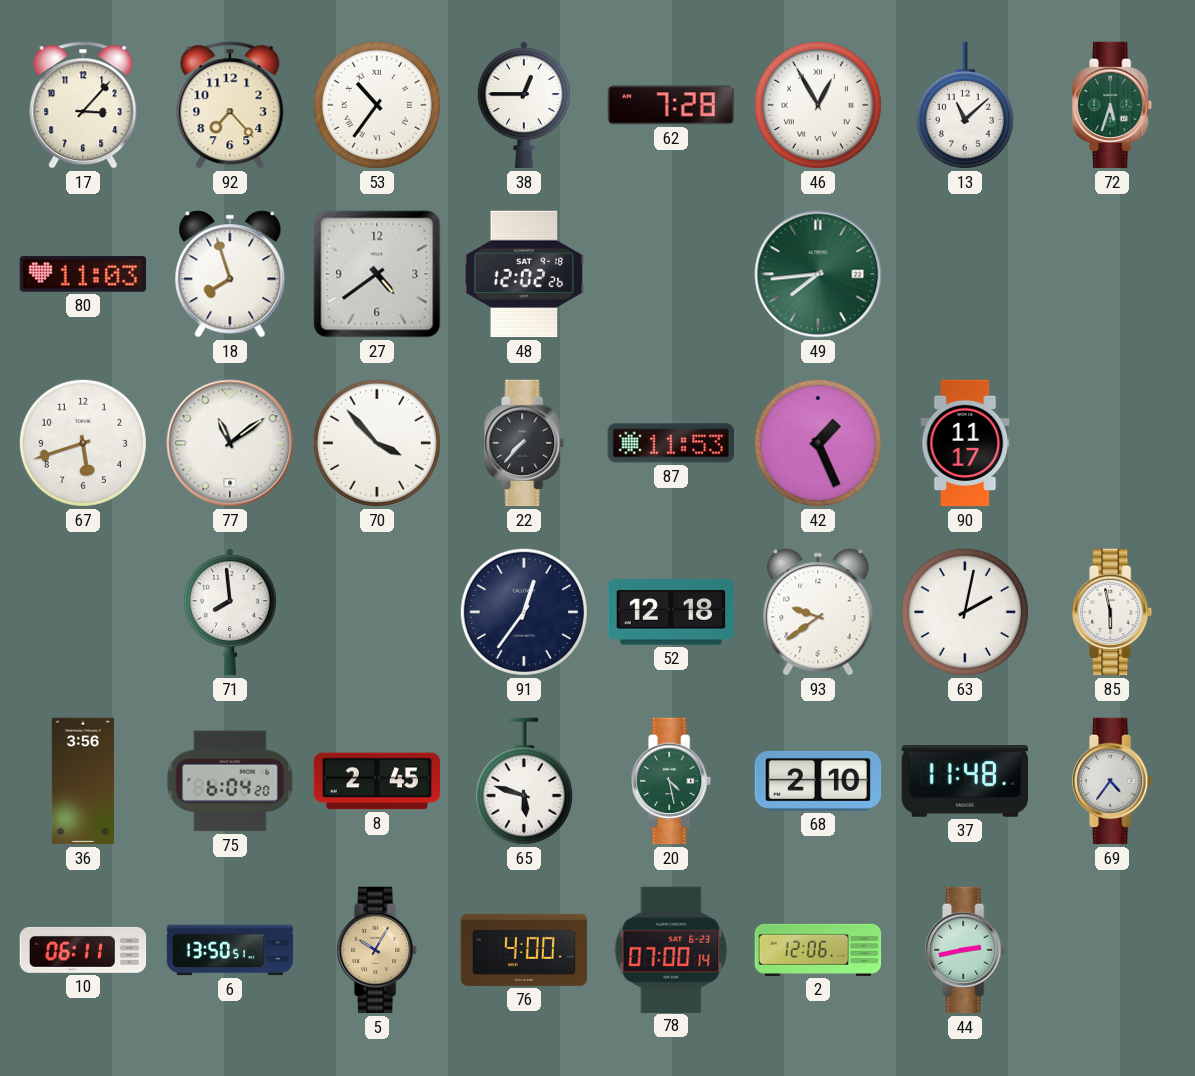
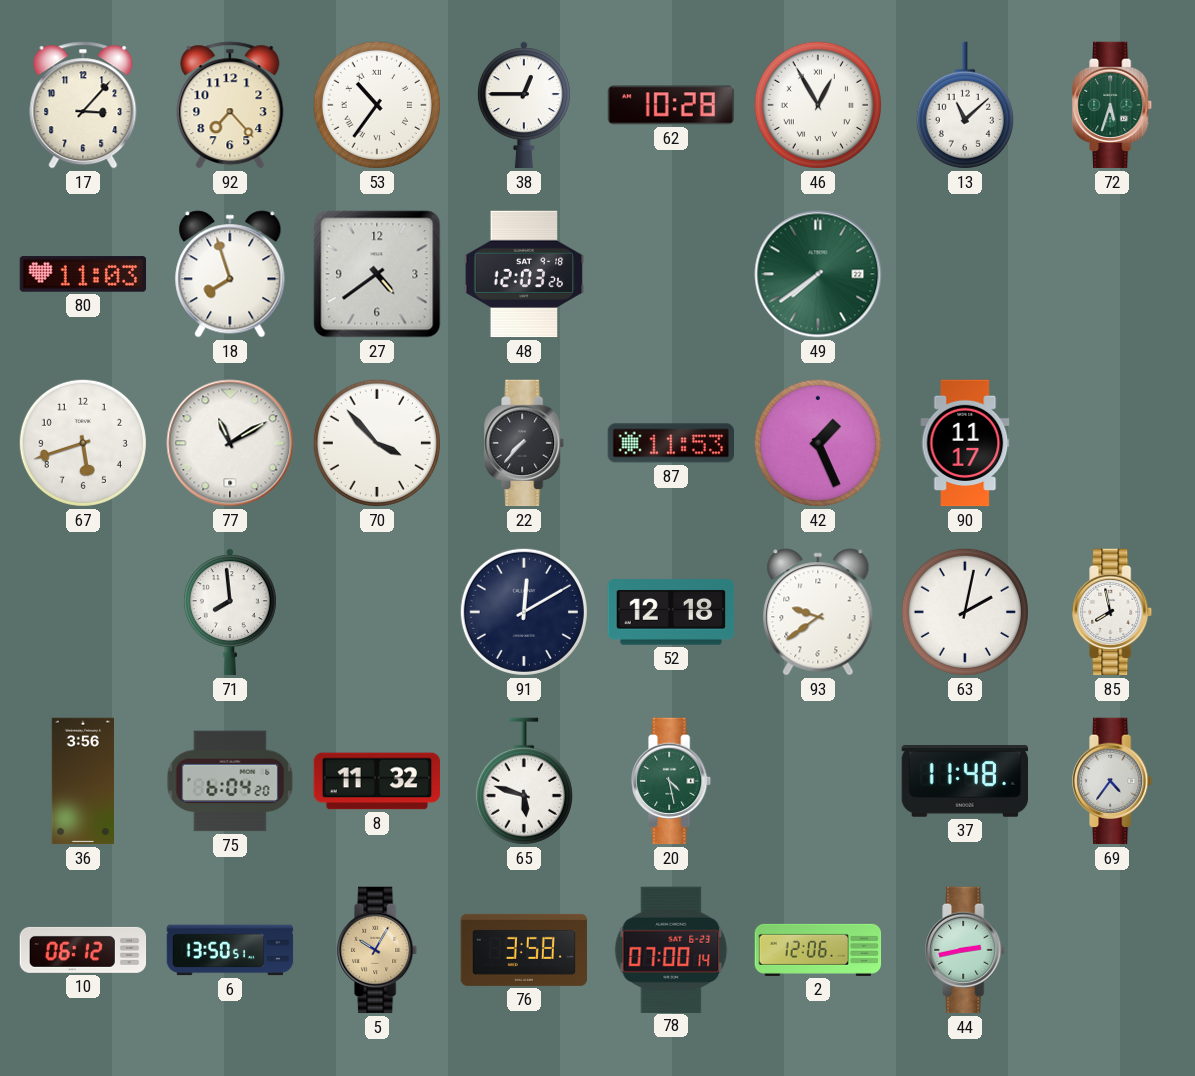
62: 7:28 -> 10:28 (671, 105)
48: 12:02 -> 12:03 (524, 274)
49: 7:44 -> 7:39 (818, 274)
77: 11:09 -> 11:10 (230, 443)
91: 12:36 -> 12:10 (524, 612)
85: 5:58 -> 7:58 (1113, 612)
8: 2:45 -> 11:32 (377, 781)
68: 2:10 -> none (818, 781)
10: 06:11 -> 06:12 (83, 950)
76: 4:00 -> 3:58 (524, 950)
